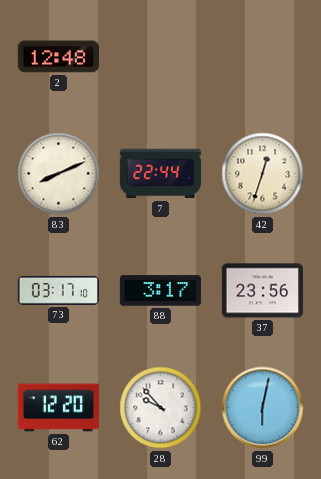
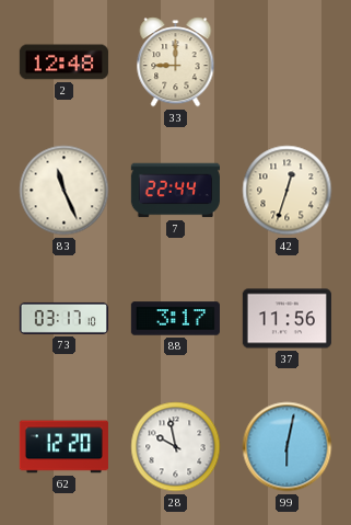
33: none -> 9:00 (176, 62)
83: 8:11 -> 11:26 (65, 191)
37: 23:56 -> 11:56 (286, 319)
28: 9:53 -> 9:58 (176, 447)
